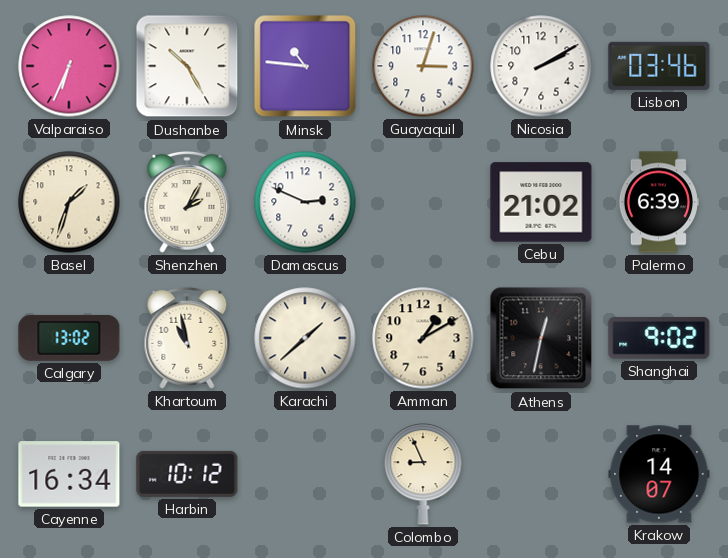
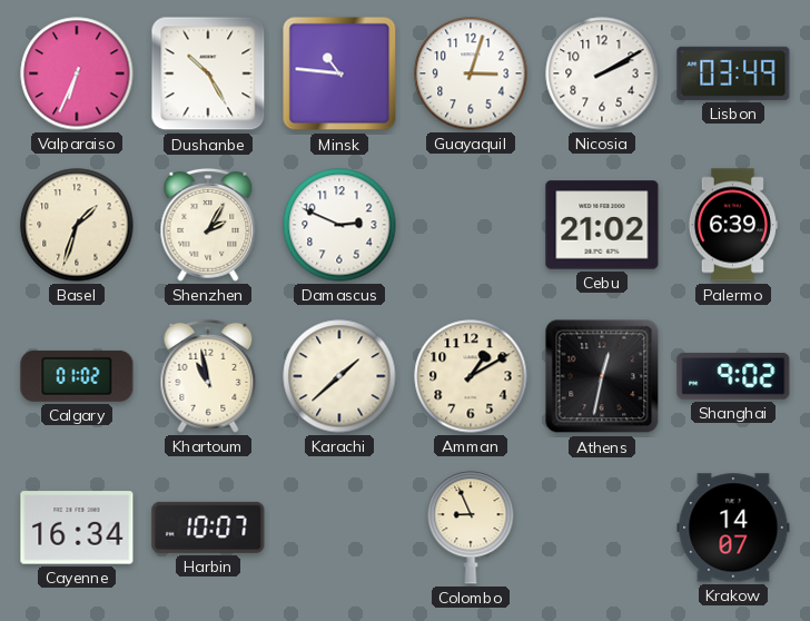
Lisbon: 03:46 -> 03:49 (733, 73)
Calgary: 13:02 -> 01:02 (77, 376)
Harbin: 10:12 -> 10:07 (208, 528)
